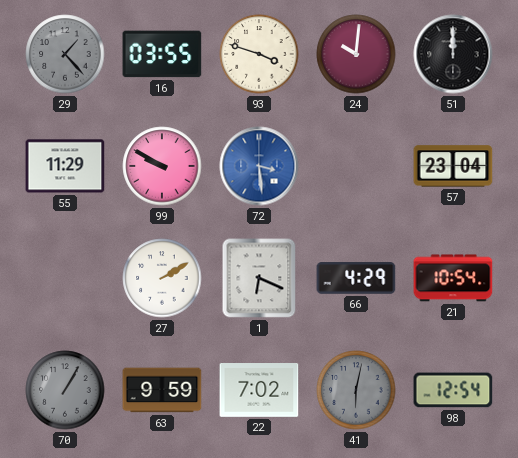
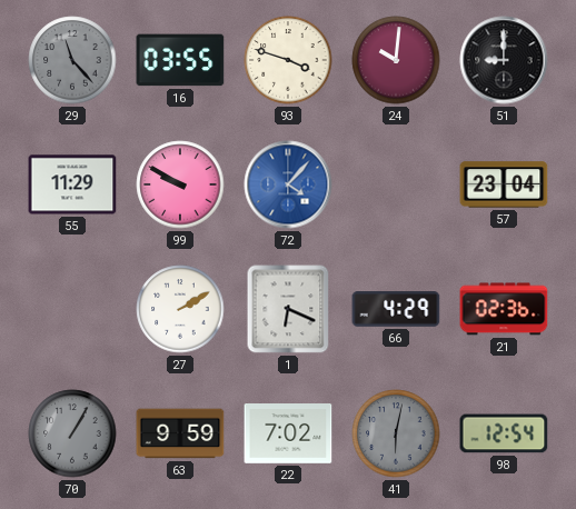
29: 1:23 -> 11:23 (72, 60)
51: 12:00 -> 9:00 (504, 60)
72: 3:29 -> 4:07 (288, 184)
21: 10:54 -> 02:36 (504, 309)
